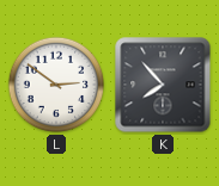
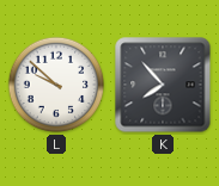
L: 2:51 -> 9:52 (56, 85)
